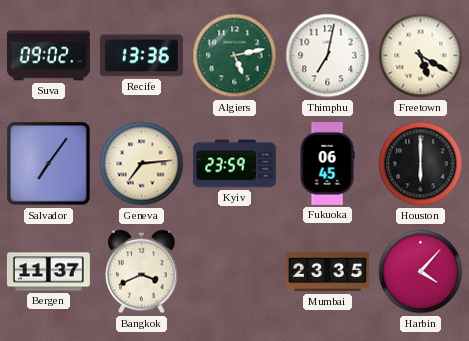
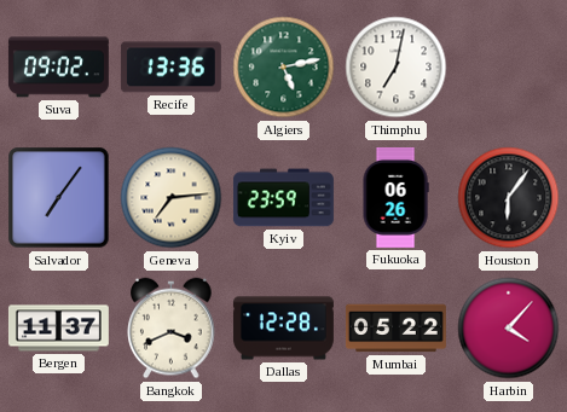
Freetown: 5:20 -> none (421, 56)
Fukuoka: 06:45 -> 06:26 (395, 197)
Houston: 6:00 -> 6:06 (509, 198)
Dallas: none -> 12:28 (283, 329)
Mumbai: 23:35 -> 05:22 (395, 329)
